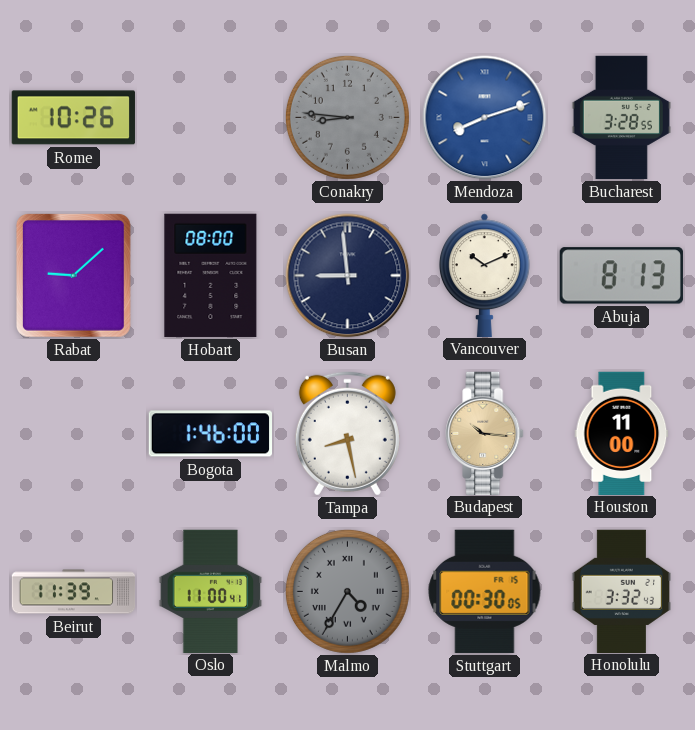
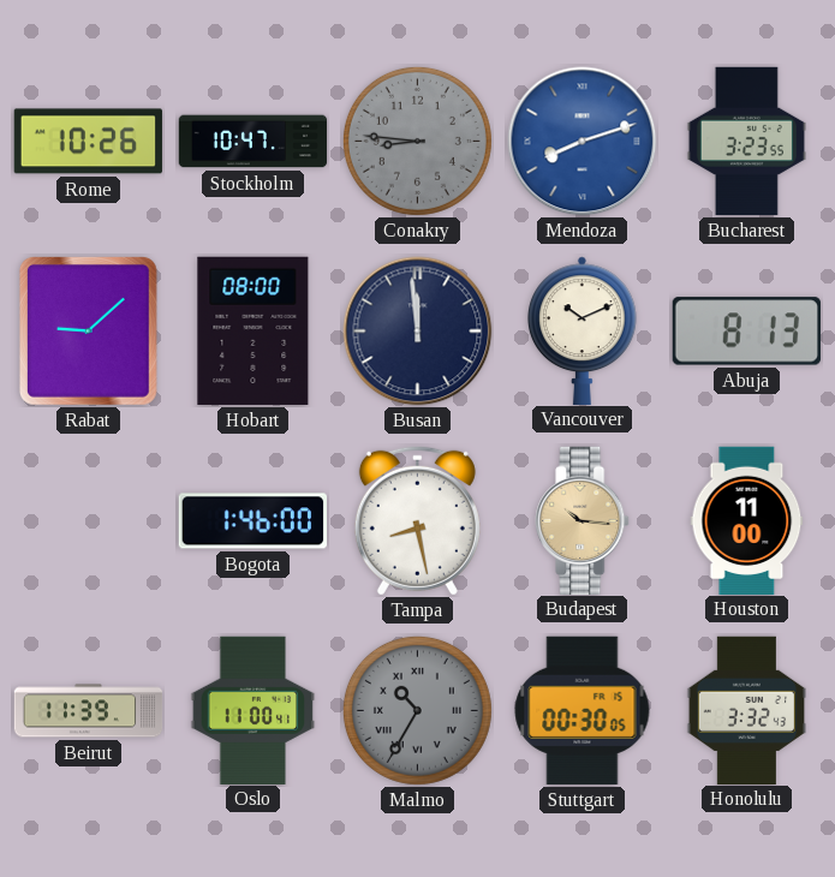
Stockholm: none -> 10:47 (254, 142)
Bucharest: 3:28 -> 3:23 (746, 142)
Busan: 8:59 -> 11:59 (418, 332)
Malmo: 4:35 -> 10:35 (417, 710)
